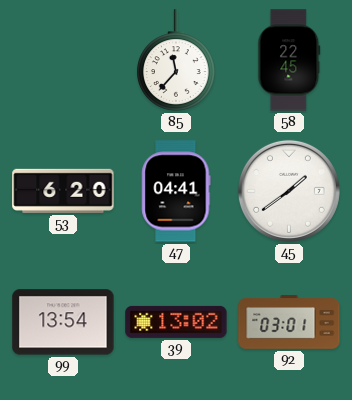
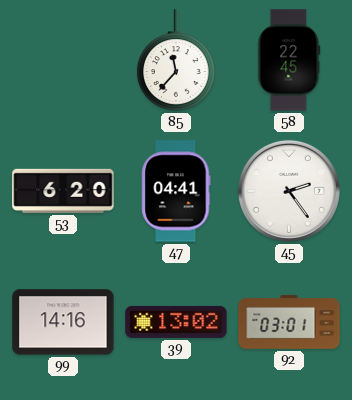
45: 1:39 -> 2:24 (289, 191)
99: 13:54 -> 14:16 (63, 322)
